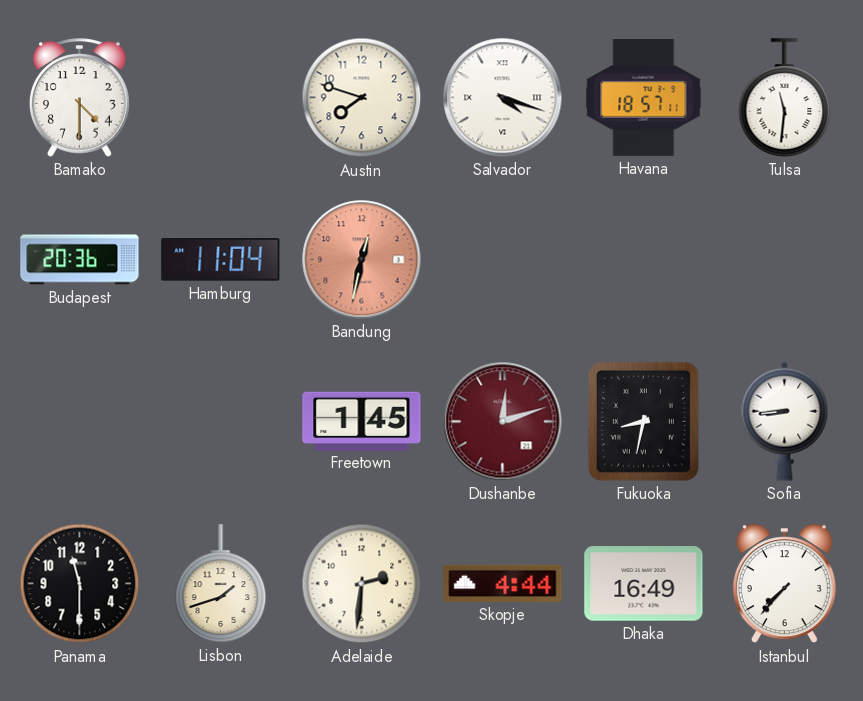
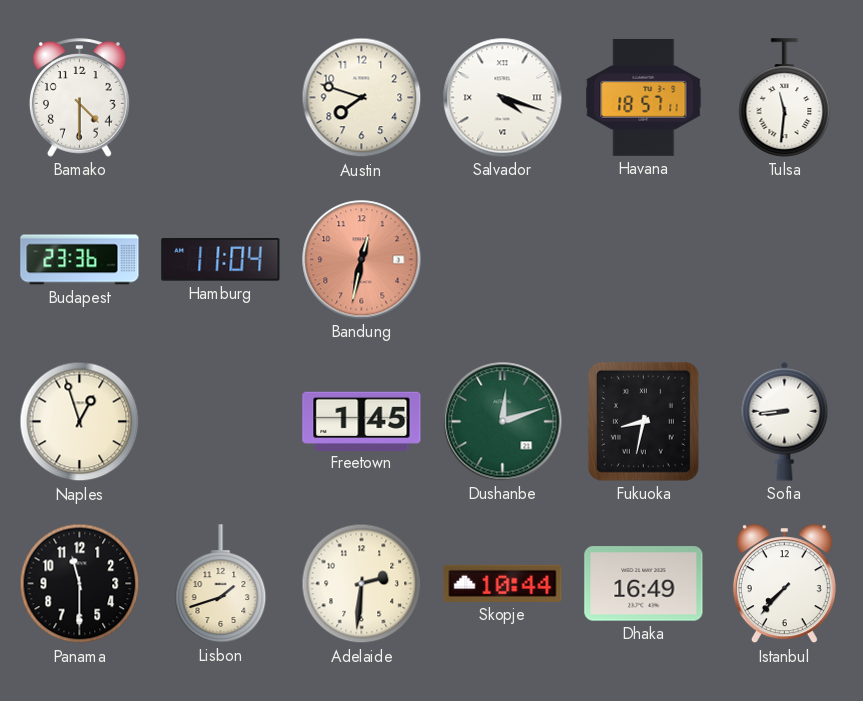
Budapest: 20:36 -> 23:36 (80, 260)
Naples: none -> 12:57 (80, 422)
Dushanbe dial: burgundy -> green (503, 422)
Skopje: 4:44 -> 10:44 (503, 583)
